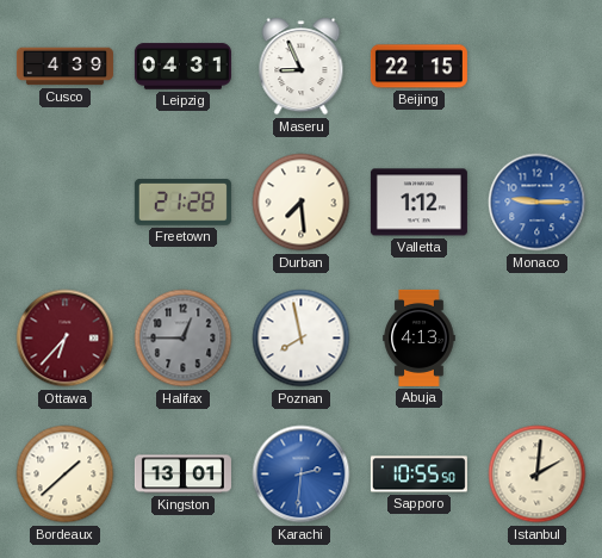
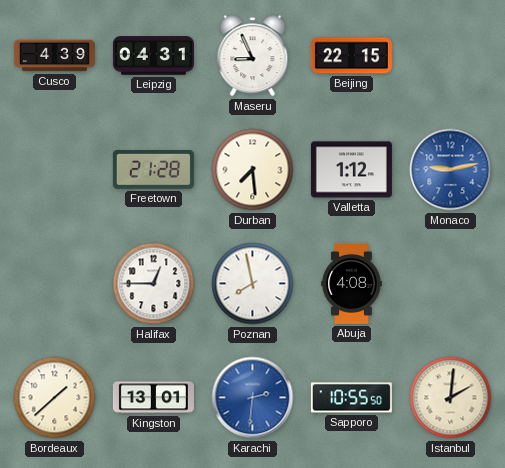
Monaco: 9:15 -> 9:13 (451, 170)
Ottawa: 6:37 -> none (66, 339)
Halifax dial: grey -> white (154, 284)
Abuja: 4:13 -> 4:08 (352, 283)
